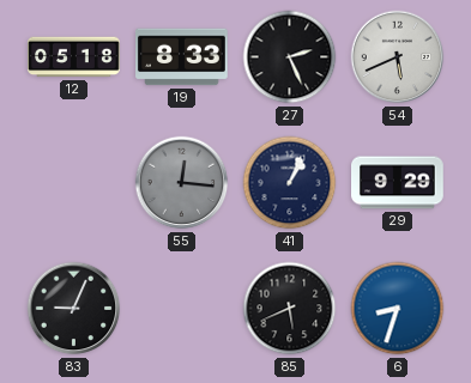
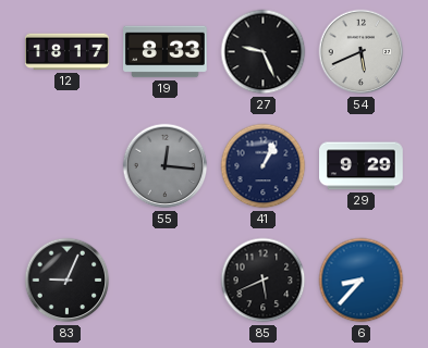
12: 05:18 -> 18:17 (68, 52)
27: 2:26 -> 9:26 (264, 52)
6: 8:33 -> 8:37 (362, 281)
